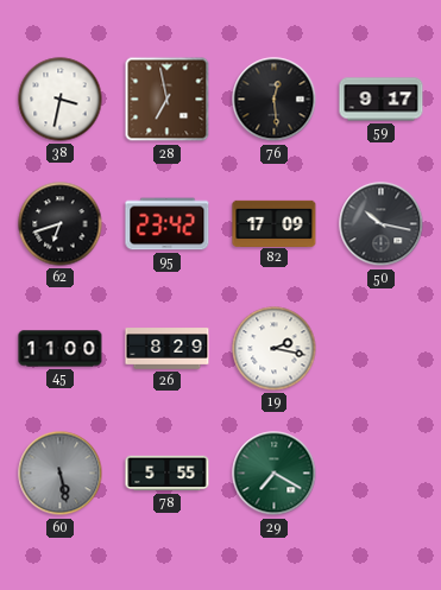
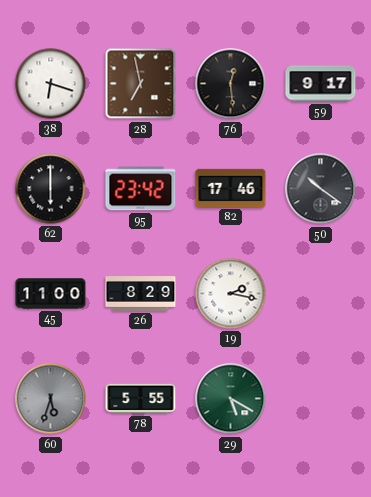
38: 3:32 -> 6:18 (51, 84)
62: 6:42 -> 6:00 (51, 189)
82: 17:09 -> 17:46 (231, 188)
50: 10:17 -> 10:21 (321, 189)
60: 5:28 -> 5:33 (51, 399)
29: 7:20 -> 5:20 (231, 399)
